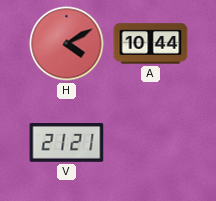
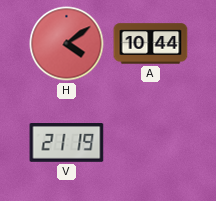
H: 4:10 -> 4:09 (67, 44)
V: 21:21 -> 21:19 (67, 143)
